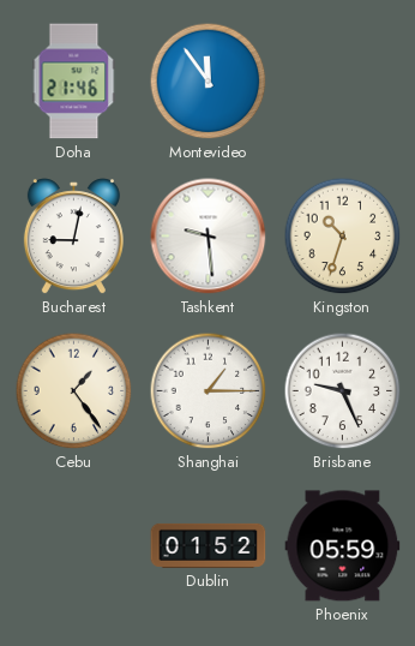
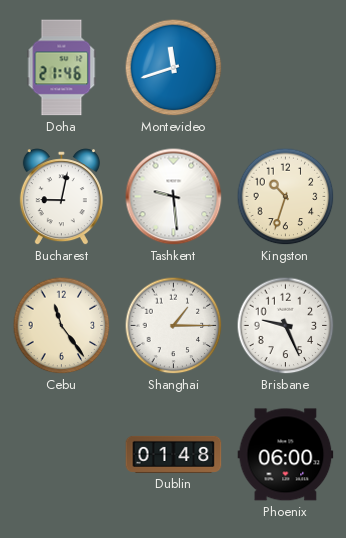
Montevideo: 11:54 -> 11:42 (174, 68)
Cebu: 1:24 -> 11:24 (62, 326)
Dublin: 01:52 -> 01:48 (174, 454)
Phoenix: 05:59 -> 06:00 (286, 455)
